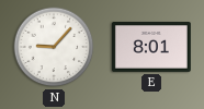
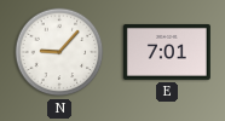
E: 8:01 -> 7:01 (167, 53)
